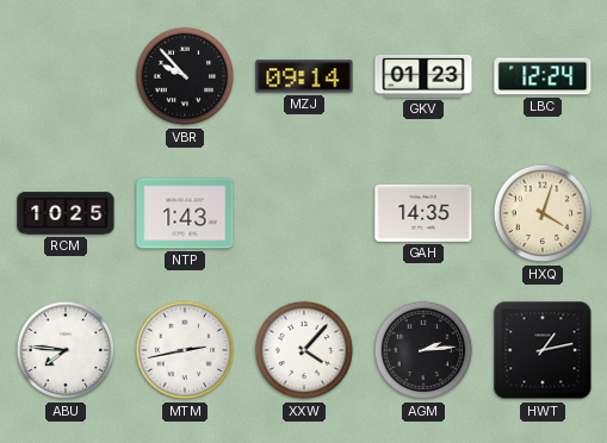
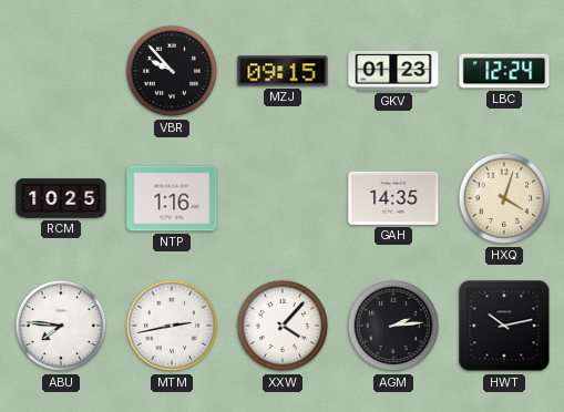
MZJ: 09:14 -> 09:15 (283, 71)
NTP: 1:43 -> 1:16 (172, 198)
HWT: 1:13 -> 10:13 (504, 326)
